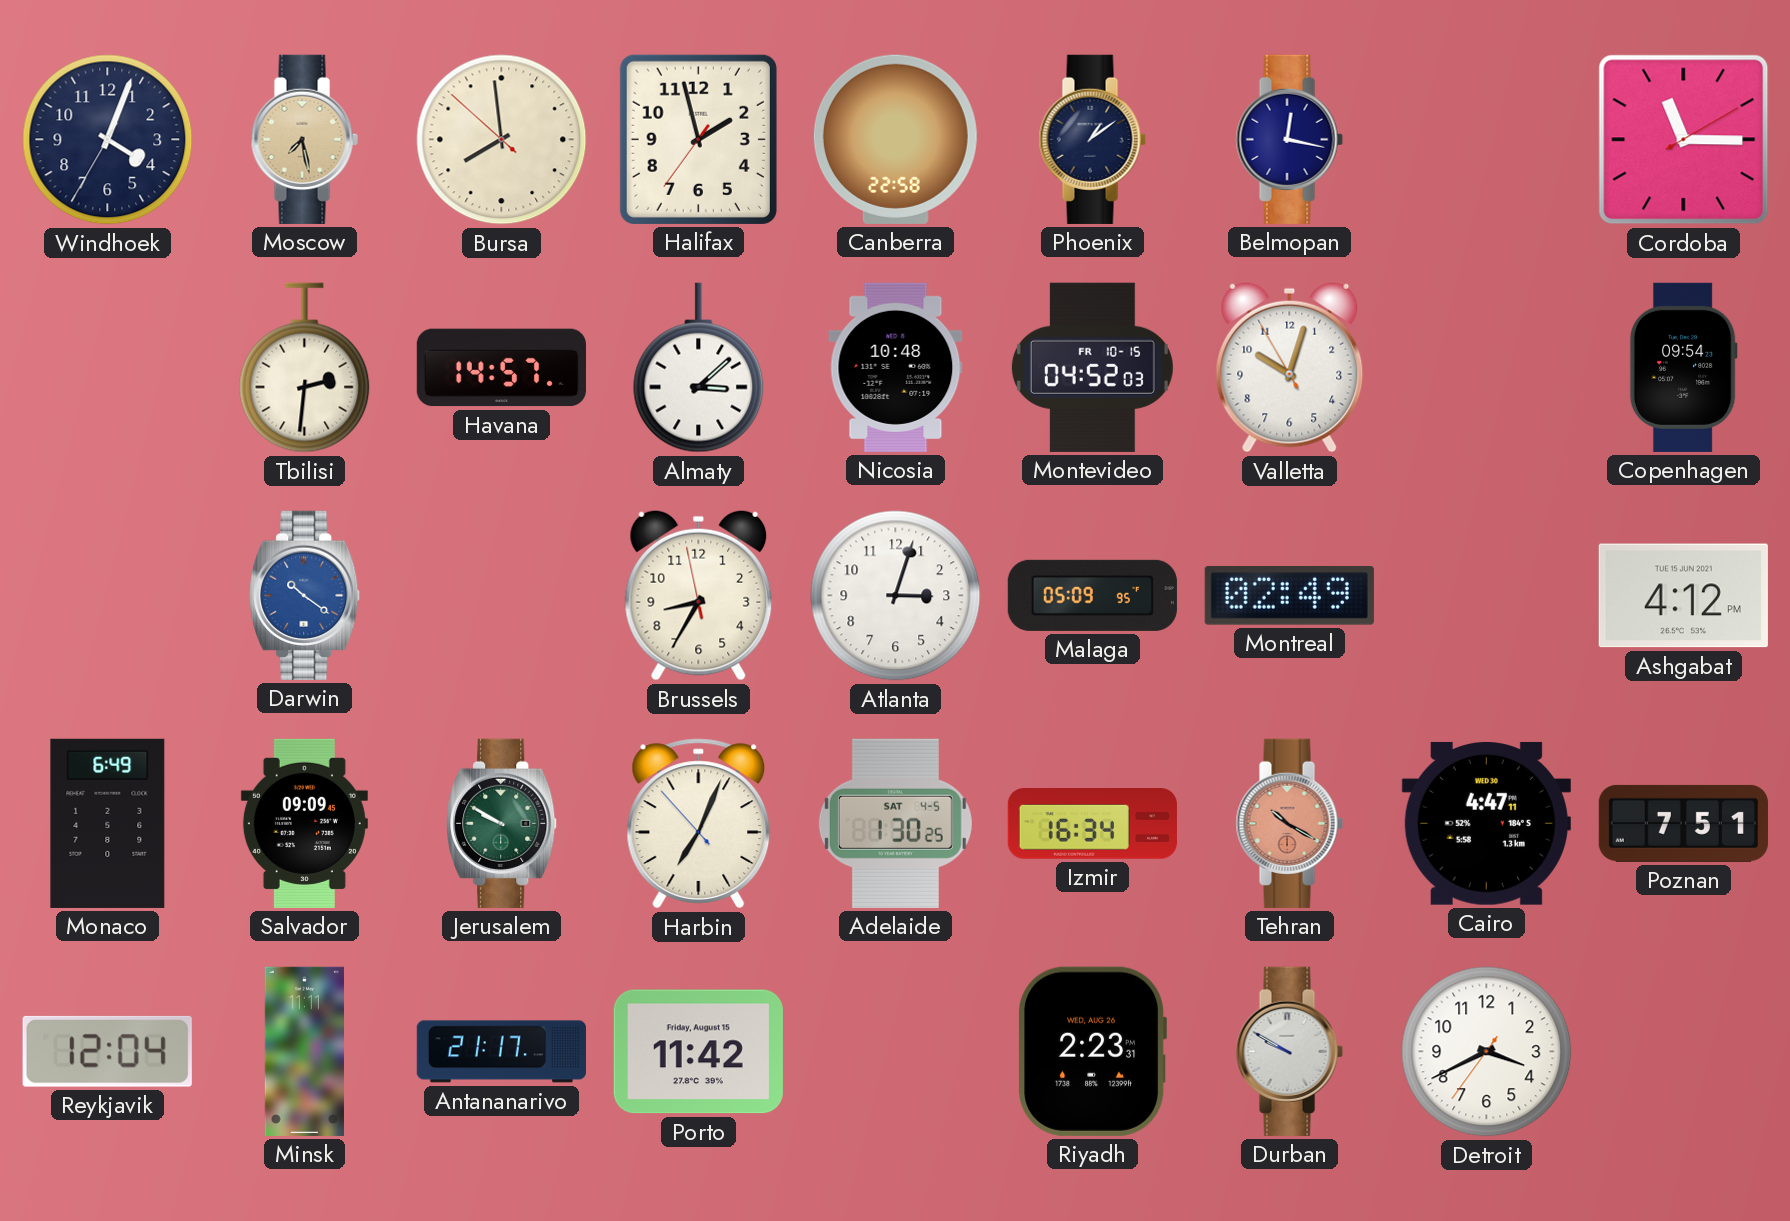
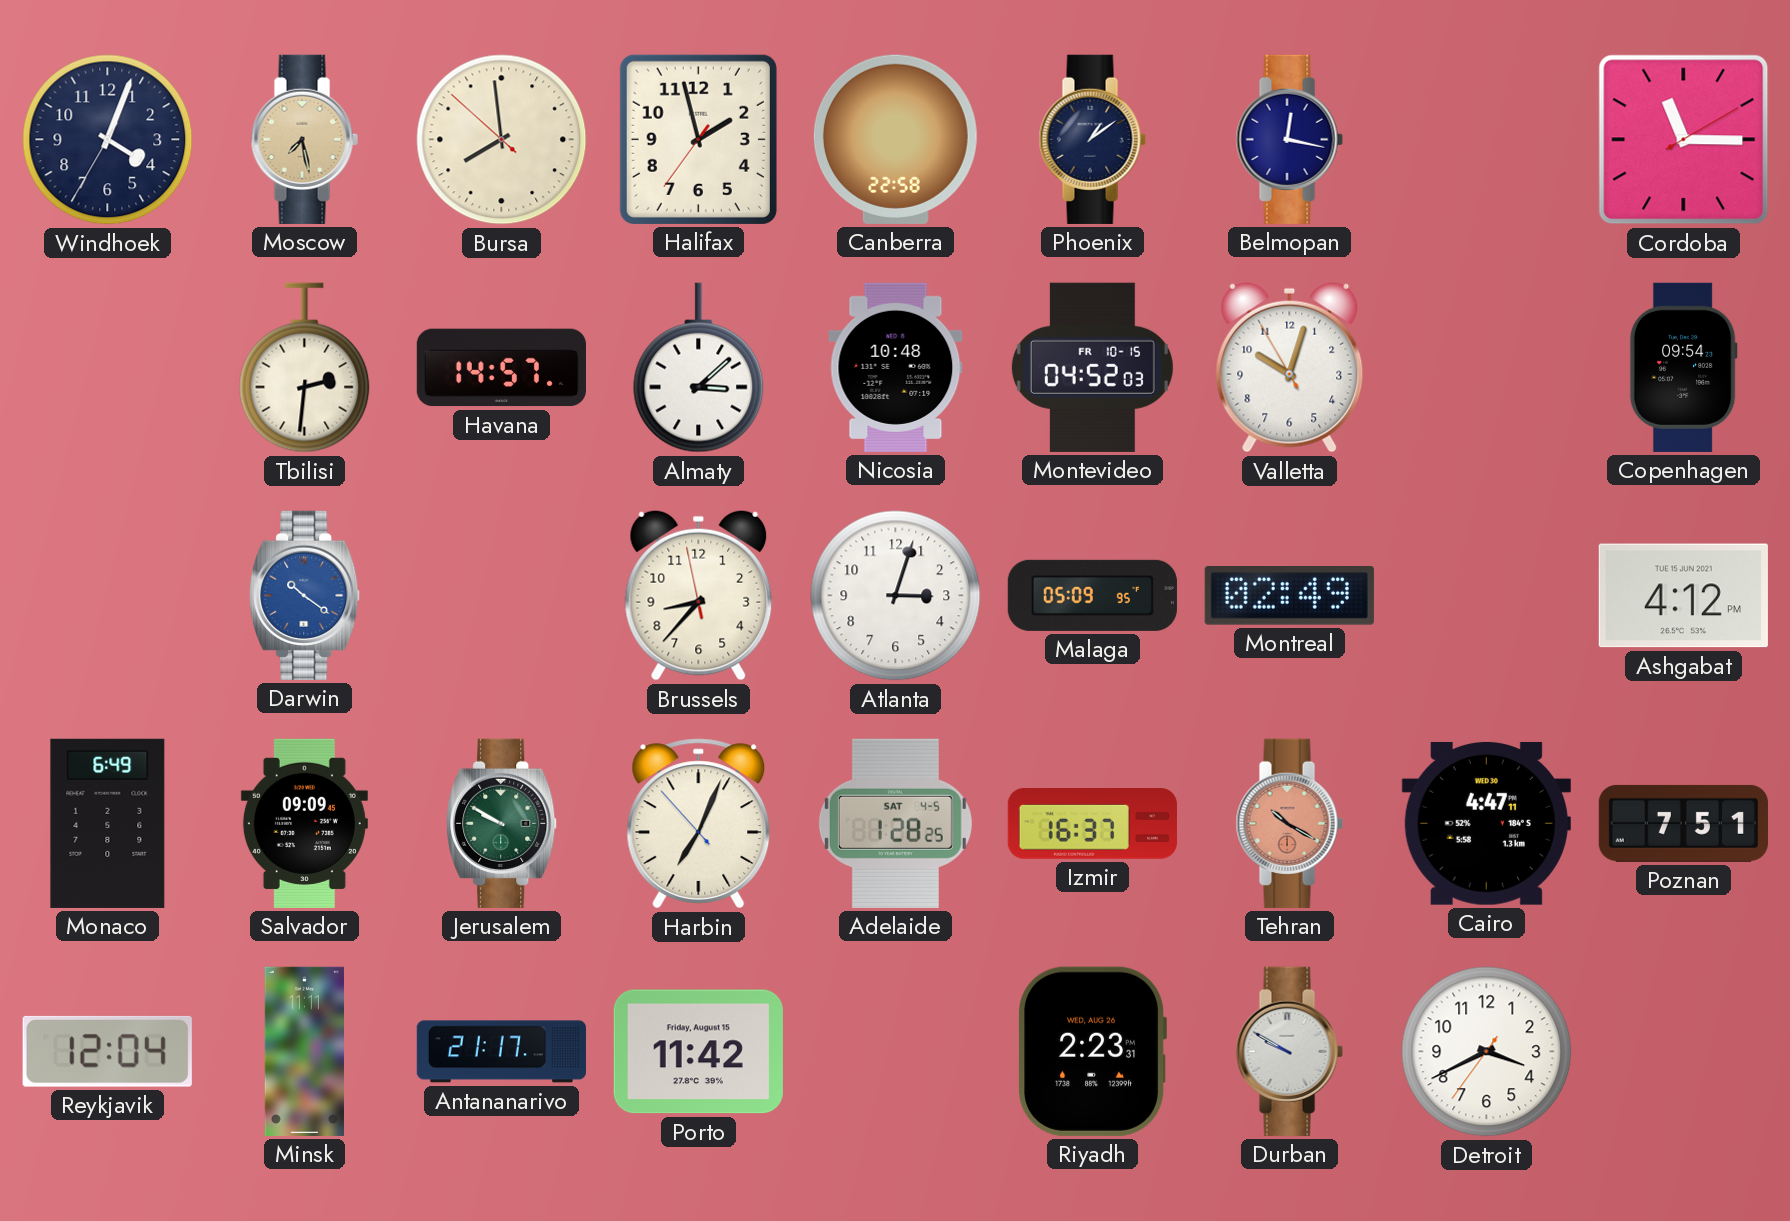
Brussels: 8:34 -> 8:36 (699, 595)
Adelaide: 1:30 -> 1:28 (895, 823)
Izmir: 16:34 -> 16:37 (1092, 824)
